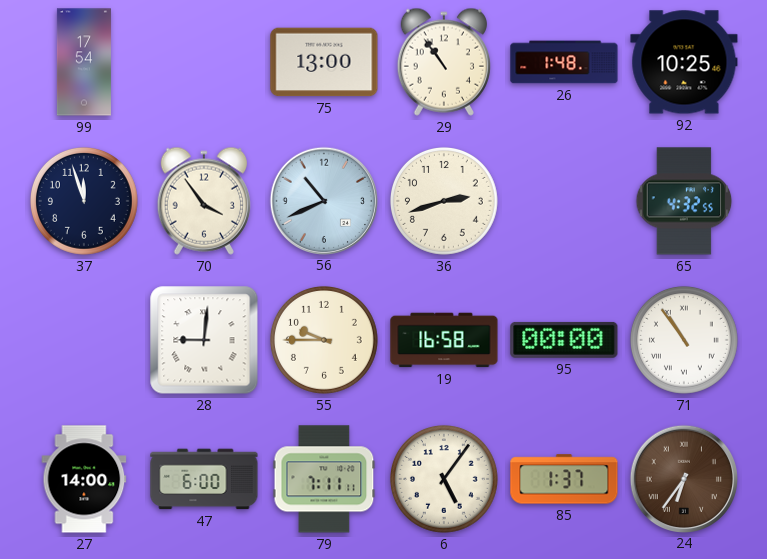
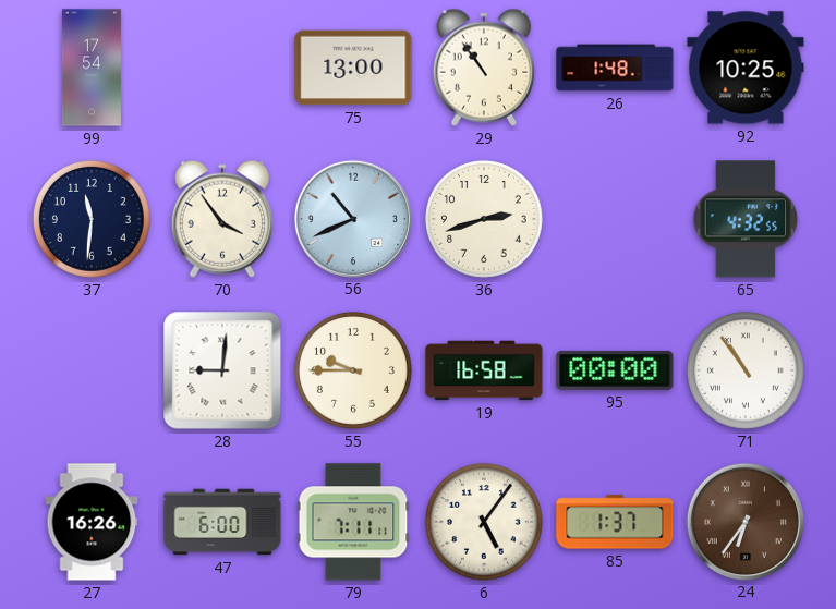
37: 11:57 -> 11:31 (92, 219)
27: 14:00 -> 16:26 (92, 522)
